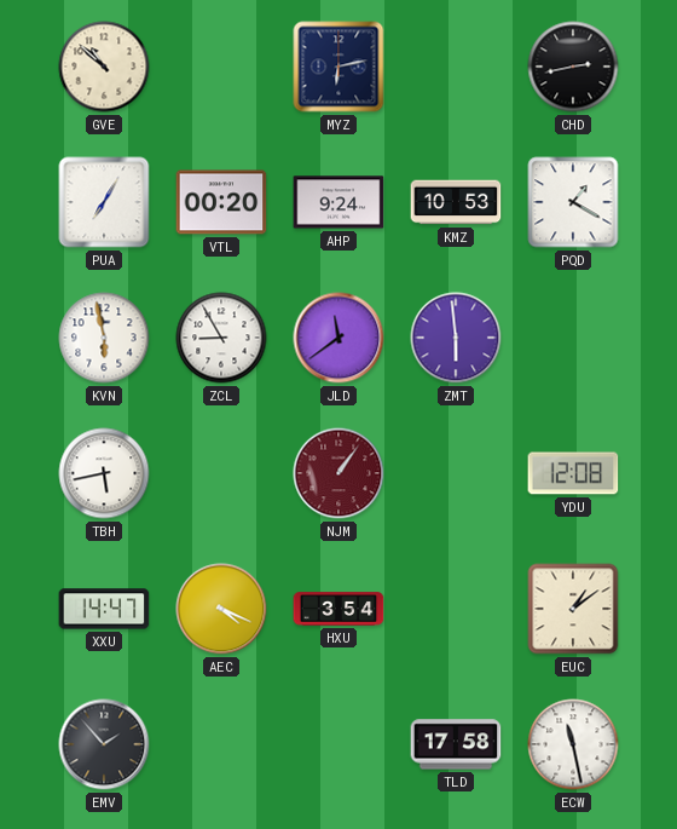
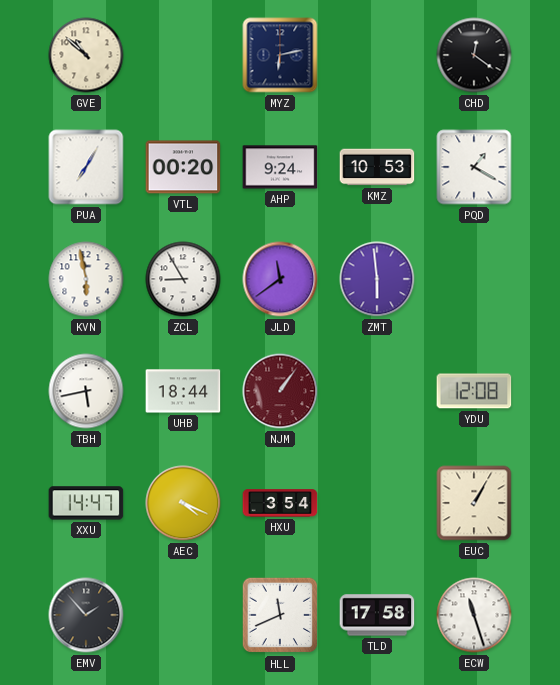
CHD: 2:43 -> 12:21 (474, 55)
UHB: none -> 18:44 (183, 391)
EUC: 1:09 -> 1:05 (474, 503)
HLL: none -> 11:41 (280, 615)
ECW: 11:28 -> 11:27 (474, 615)
